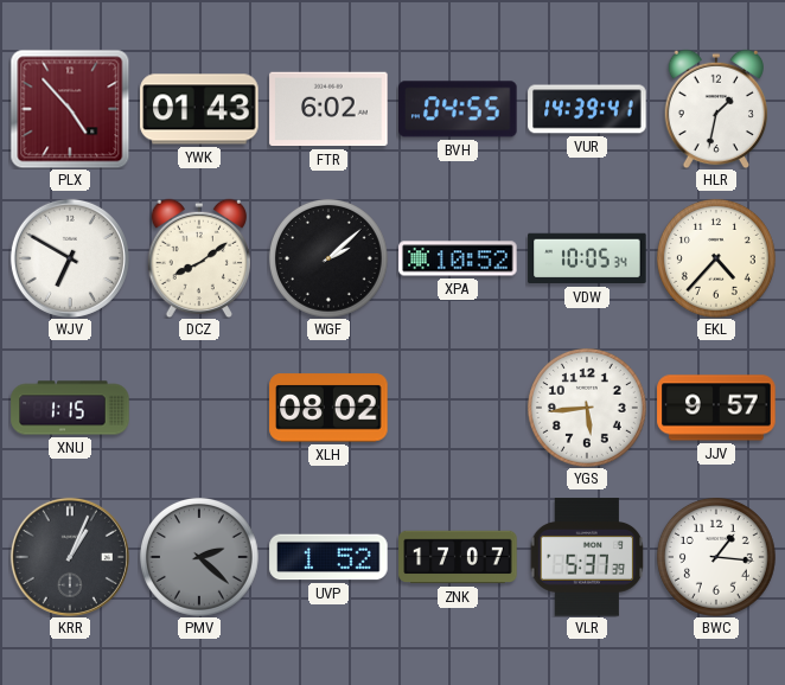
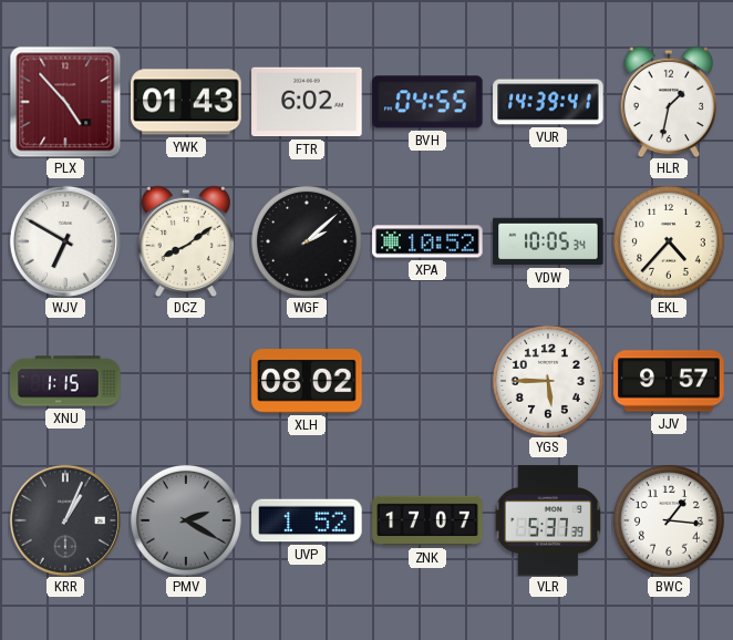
YGS: 5:44 -> 5:45 (548, 381)
PMV: 2:22 -> 2:20 (186, 520)
